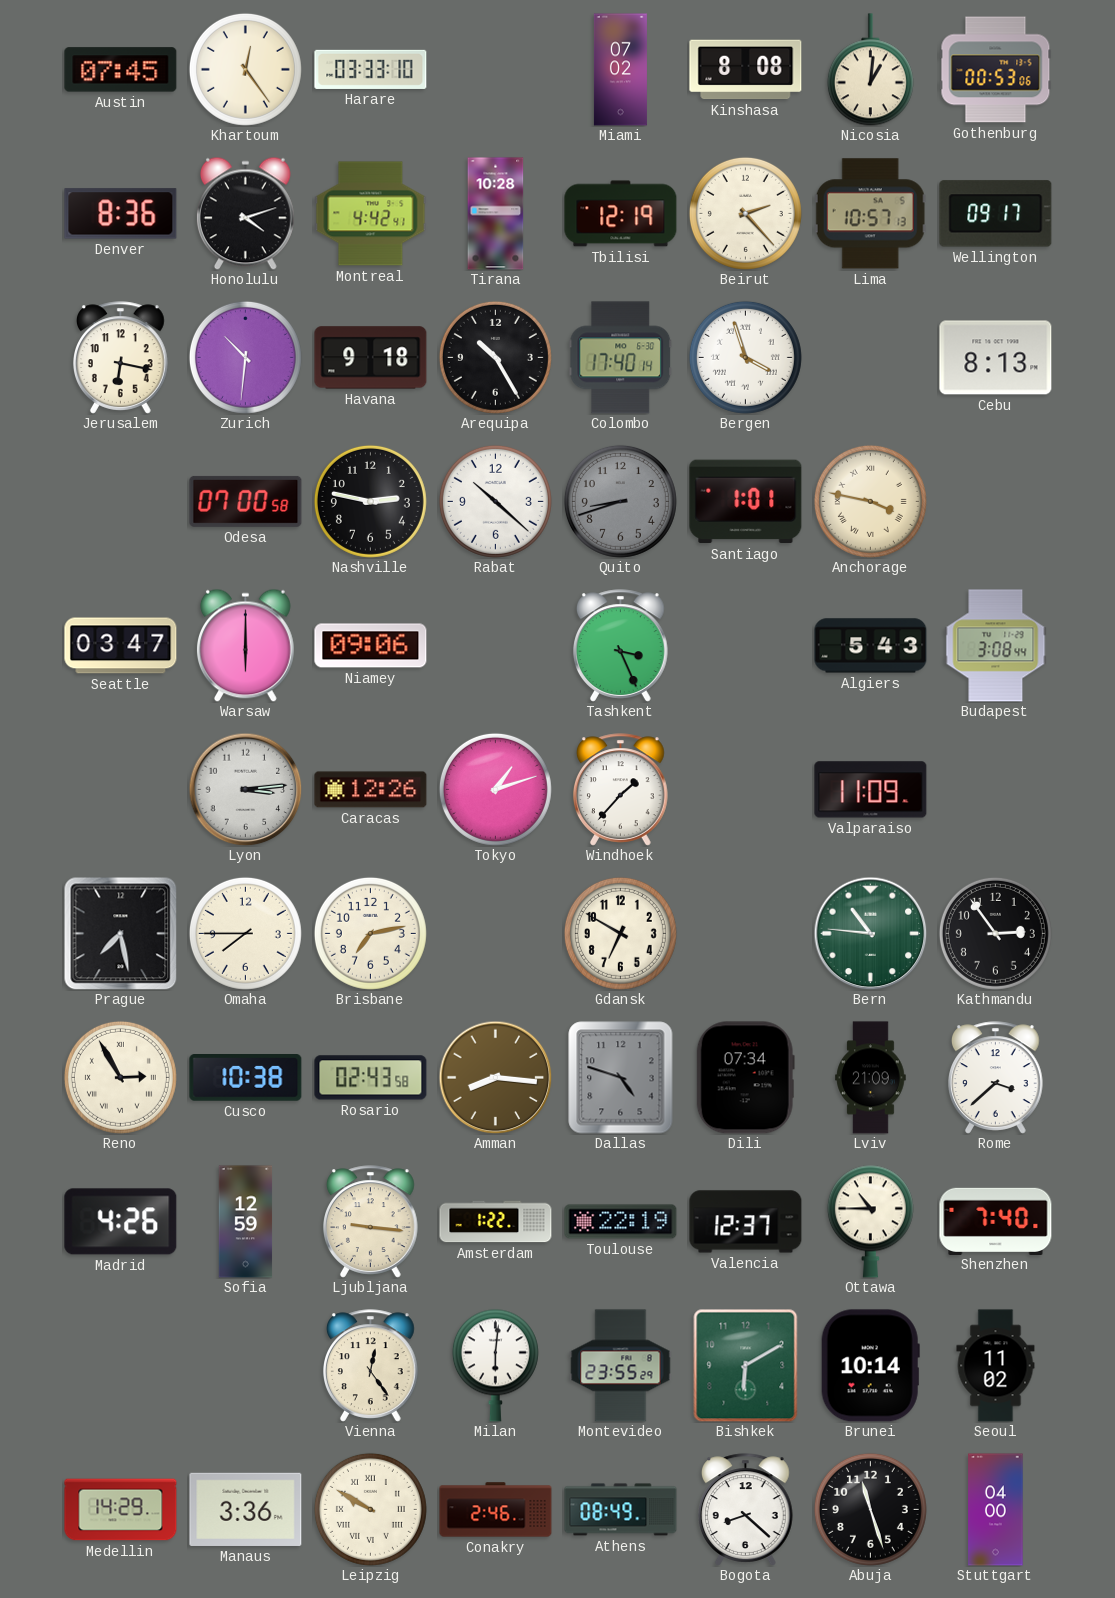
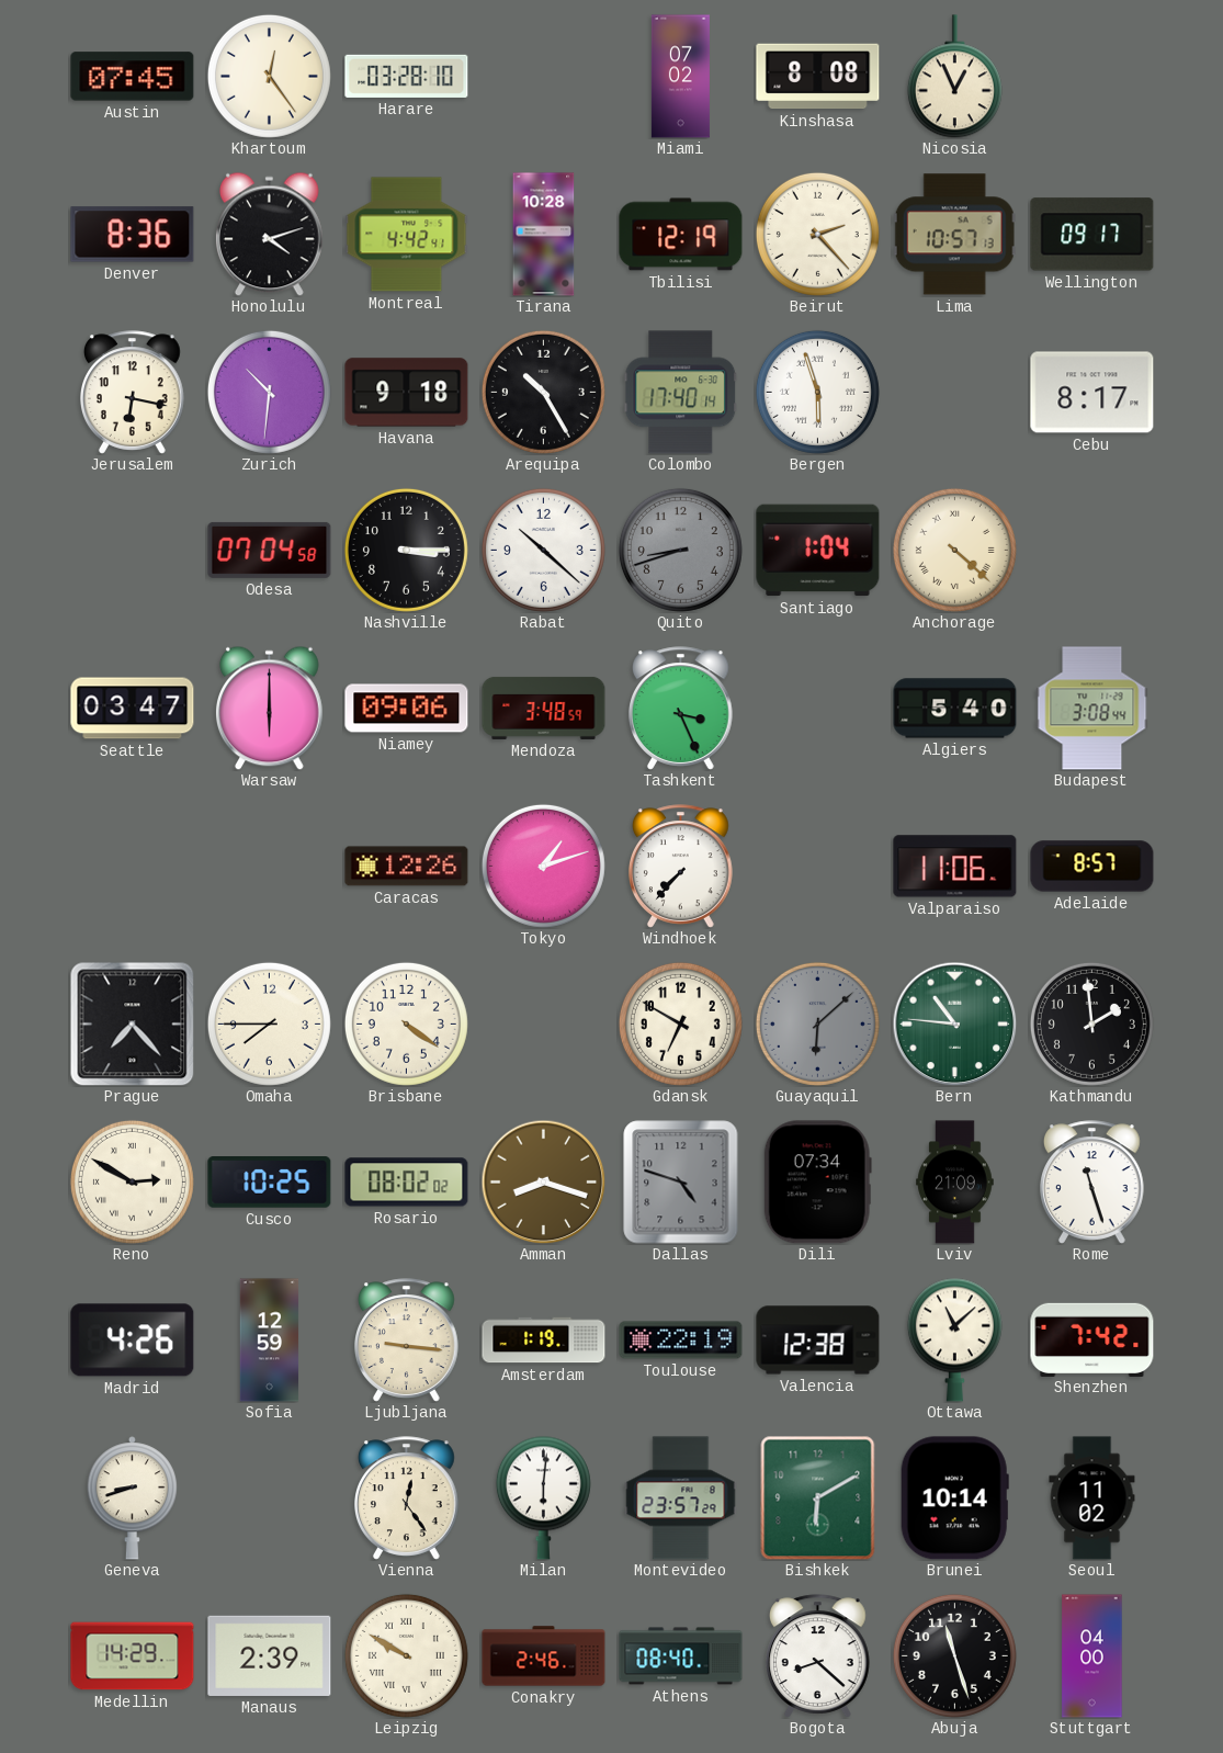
Harare: 03:33 -> 03:28 (407, 76)
Nicosia: 1:01 -> 12:56 (954, 77)
Gothenburg: 00:53 -> none (996, 70)
Bergen: 3:57 -> 5:57 (817, 392)
Cebu: 8:13 -> 8:17 (1092, 393)
Odesa: 07:00 -> 07:04 (270, 550)
Nashville: 2:47 -> 3:15 (406, 550)
Santiago: 1:01 -> 1:04 (818, 551)
Anchorage: 3:47 -> 4:22 (954, 550)
Mendoza: none -> 3:48 (544, 708)
Algiers: 5:43 -> 5:40 (955, 709)
Lyon: 3:14 -> none (245, 789)
Windhoek: 1:37 -> 7:37 (681, 867)
Valparaiso: 11:09 -> 11:06 (955, 867)
Adelaide: none -> 8:57 (1092, 867)
Prague: 7:28 -> 7:23 (132, 1023)
Brisbane: 7:13 -> 4:21 (406, 1023)
Guayaquil: none -> 6:08 (817, 1023)
Kathmandu: 2:54 -> 1:59 (1091, 1023)
Reno: 2:55 -> 2:50 (132, 1181)
Cusco: 10:38 -> 10:25 (270, 1183)
Rosario: 02:43 -> 08:02 (407, 1183)
Amman: 8:16 -> 8:18 (543, 1181)
Rome: 3:38 -> 11:27 (1092, 1183)
Amsterdam: 1:22 -> 1:19 (544, 1341)
Valencia: 12:37 -> 12:38 (818, 1341)
Ottawa: 10:45 -> 11:08 (954, 1339)
Shenzhen: 7:40 -> 7:42 (1092, 1339)
Geneva: none -> 8:42 (132, 1498)
Montevideo: 23:55 -> 23:57 (681, 1498)
Manaus: 3:36 -> 2:39 (270, 1655)
Athens: 08:49 -> 08:40 (681, 1656)
